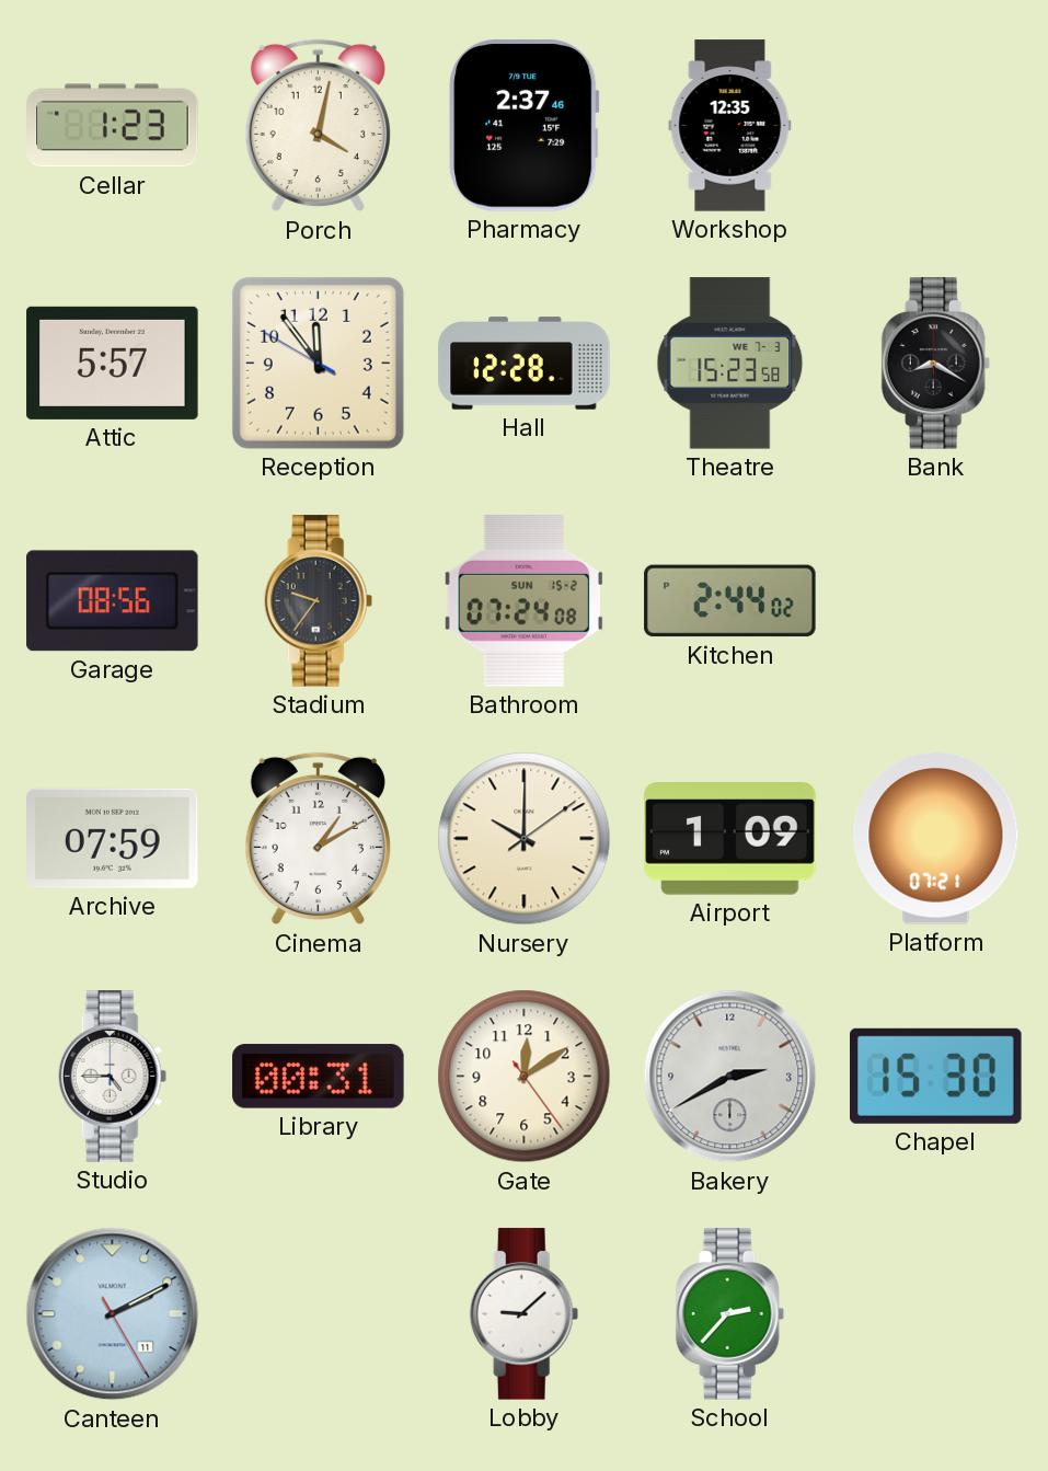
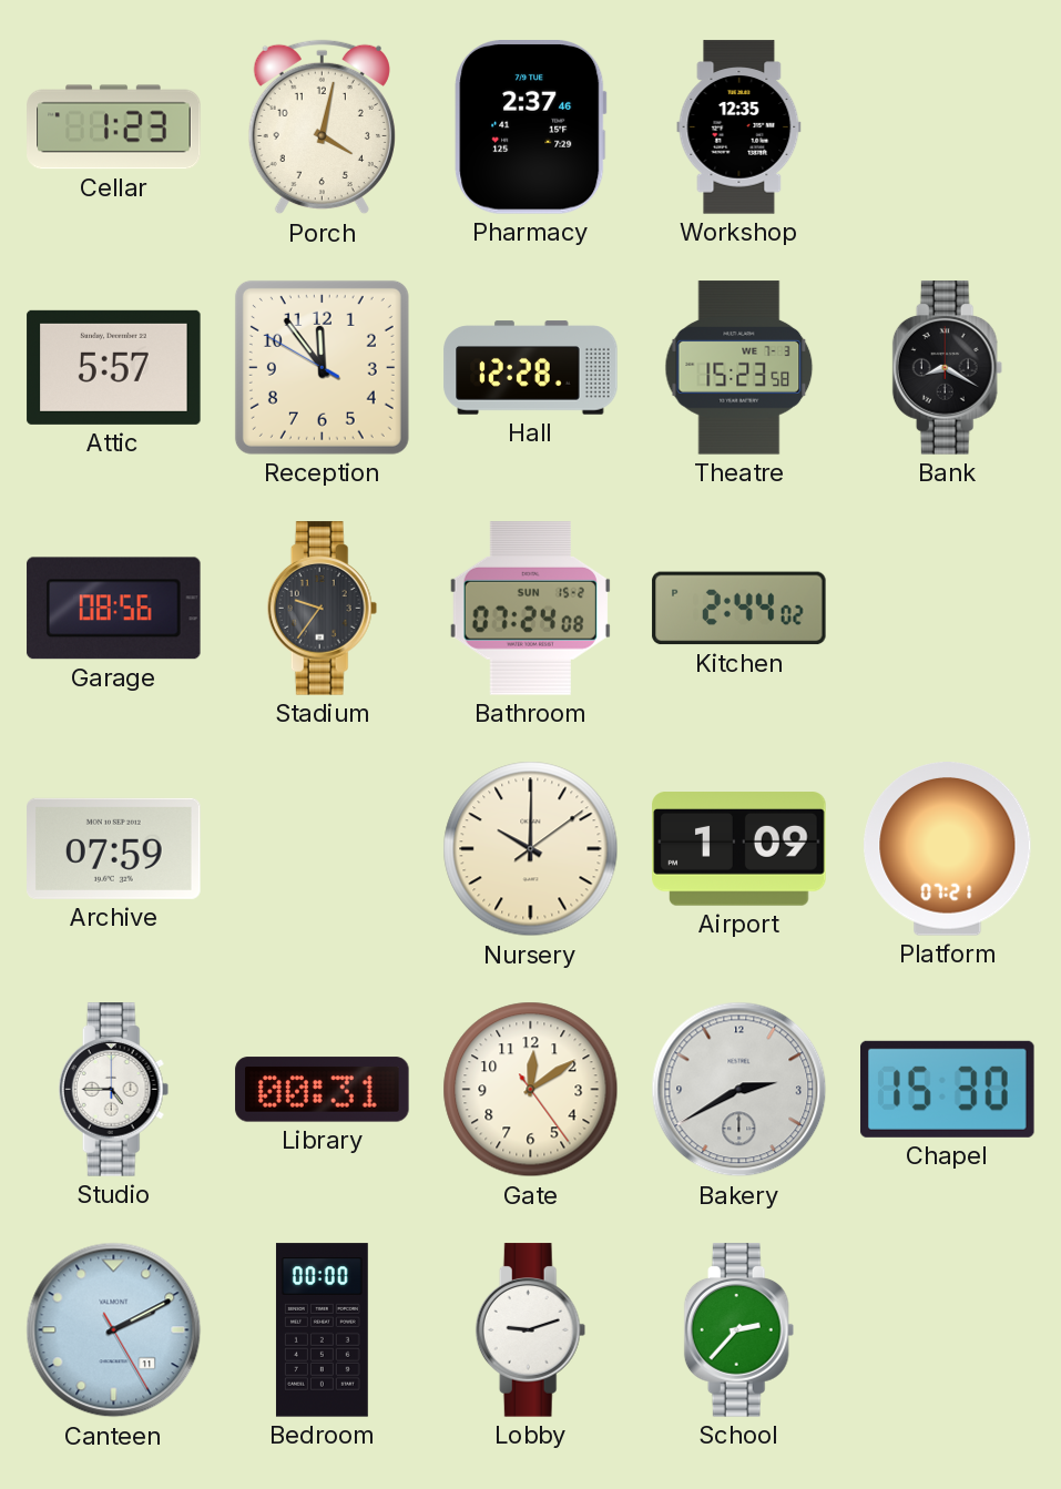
Cinema: 1:10 -> none (318, 839)
Bedroom: none -> 00:00 (322, 1330)
Lobby: 9:08 -> 9:12 (531, 1330)
